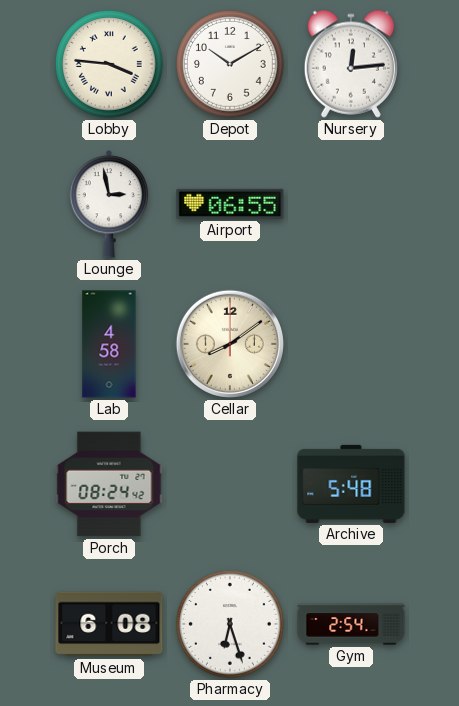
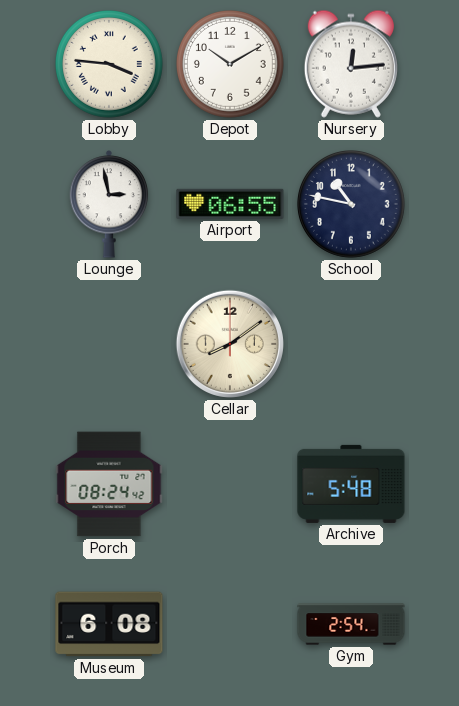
School: none -> 10:47 (352, 205)
Lab: 4:58 -> none (109, 344)
Pharmacy: 6:27 -> none (231, 625)
